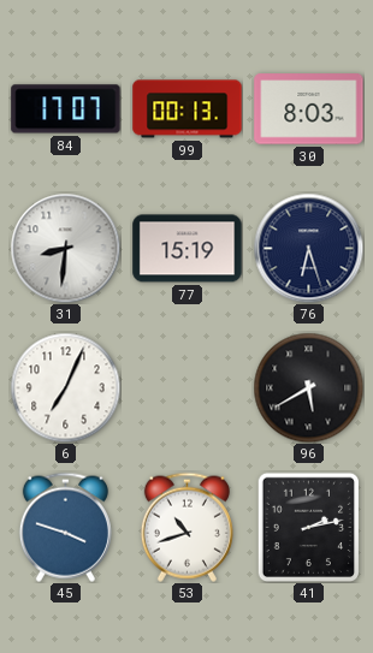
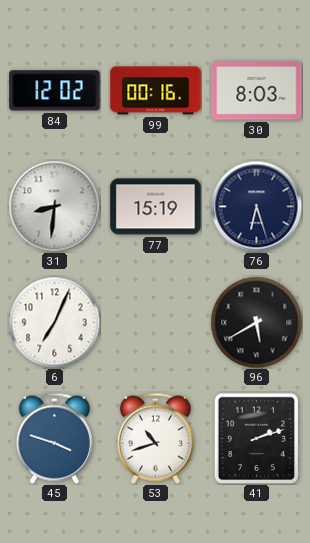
84: 17:07 -> 12:02 (55, 91)
99: 00:13 -> 00:16 (156, 91)
41: 2:13 -> 2:12 (256, 438)
